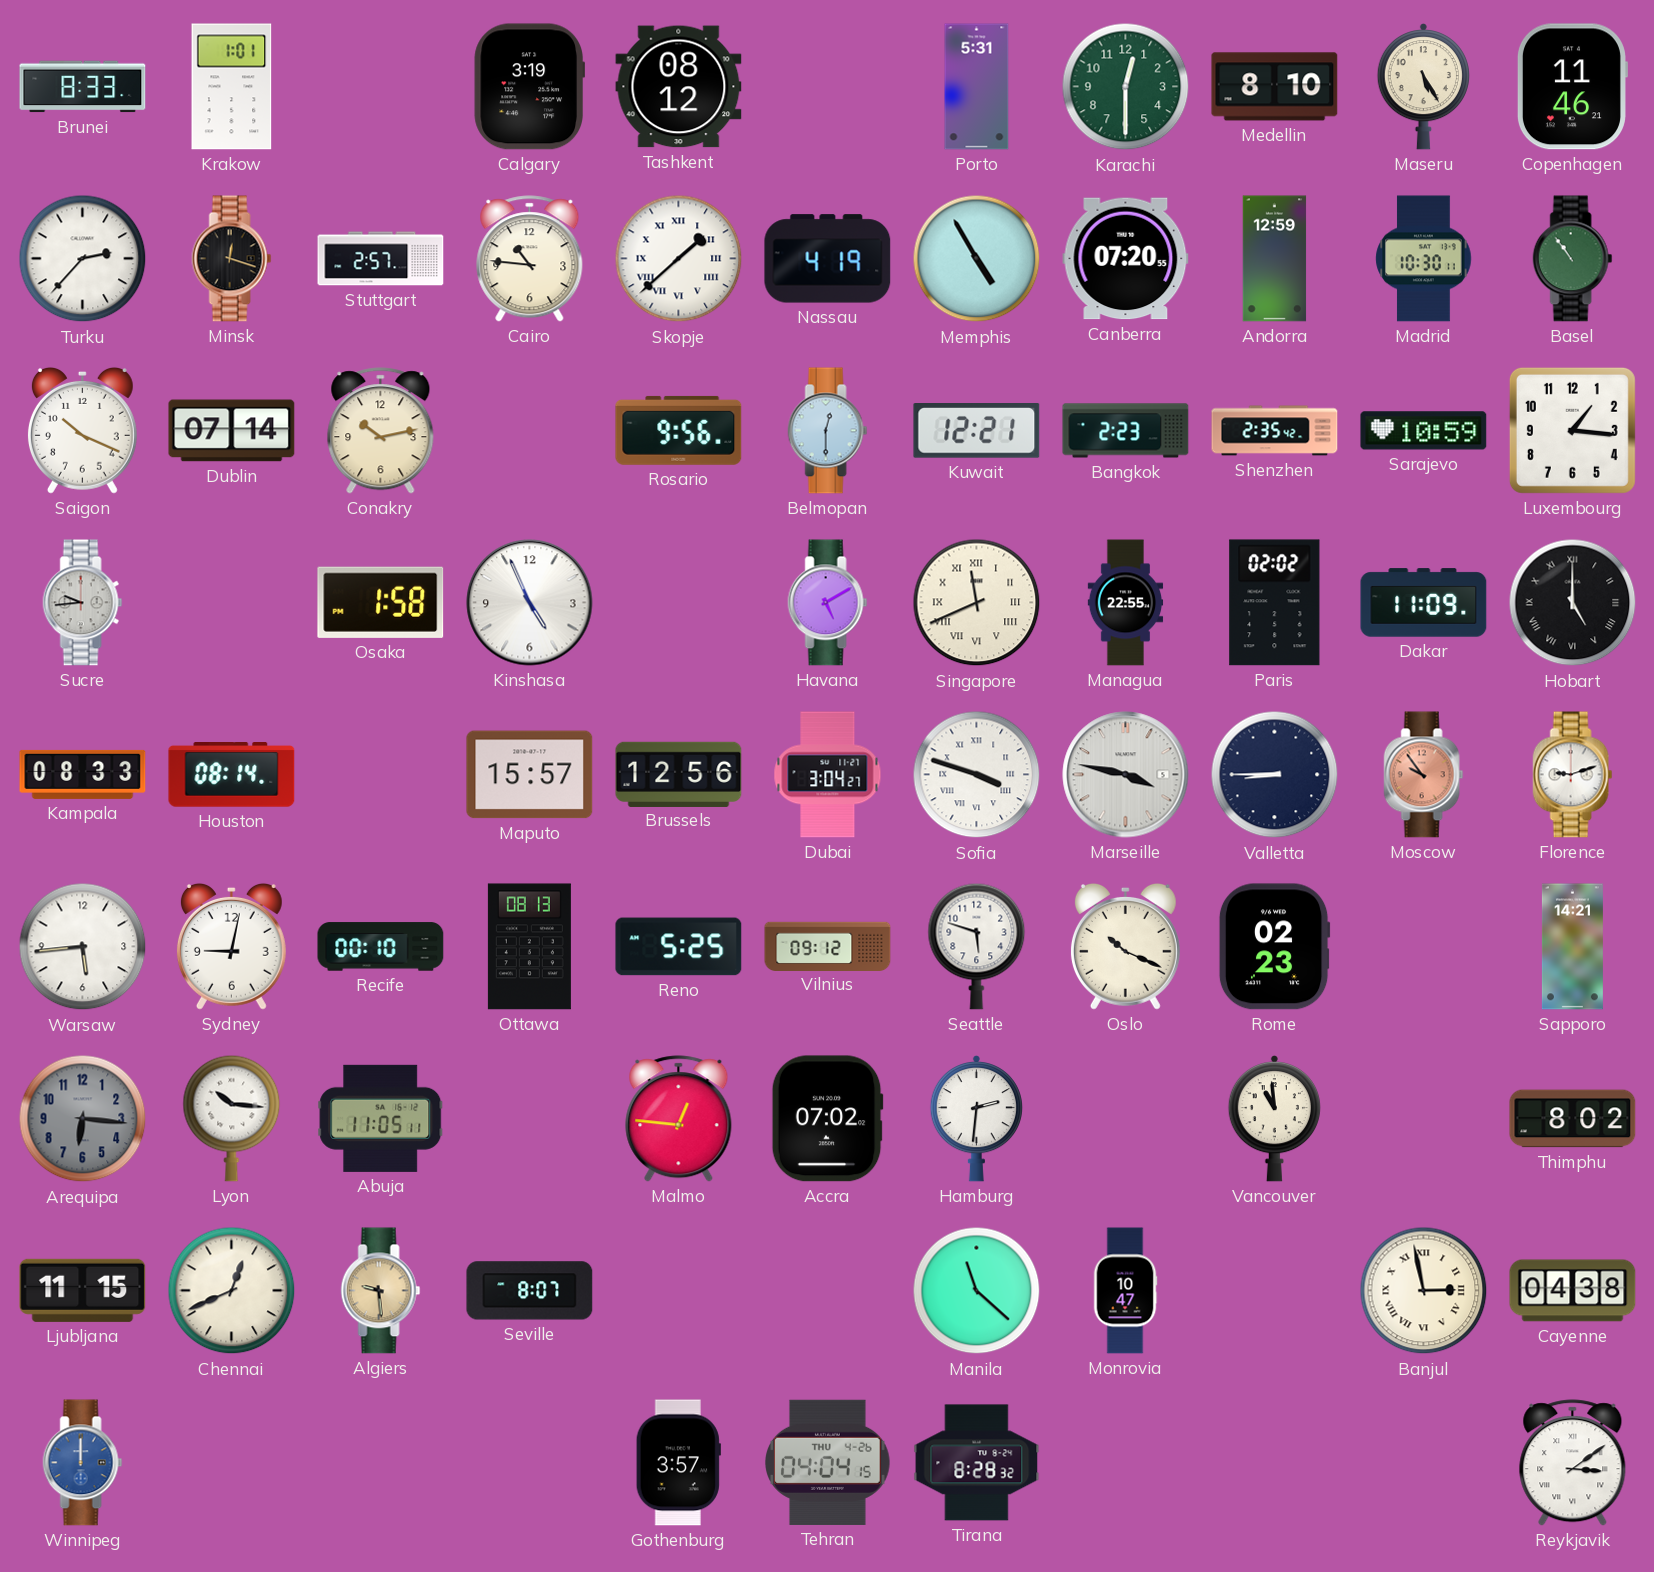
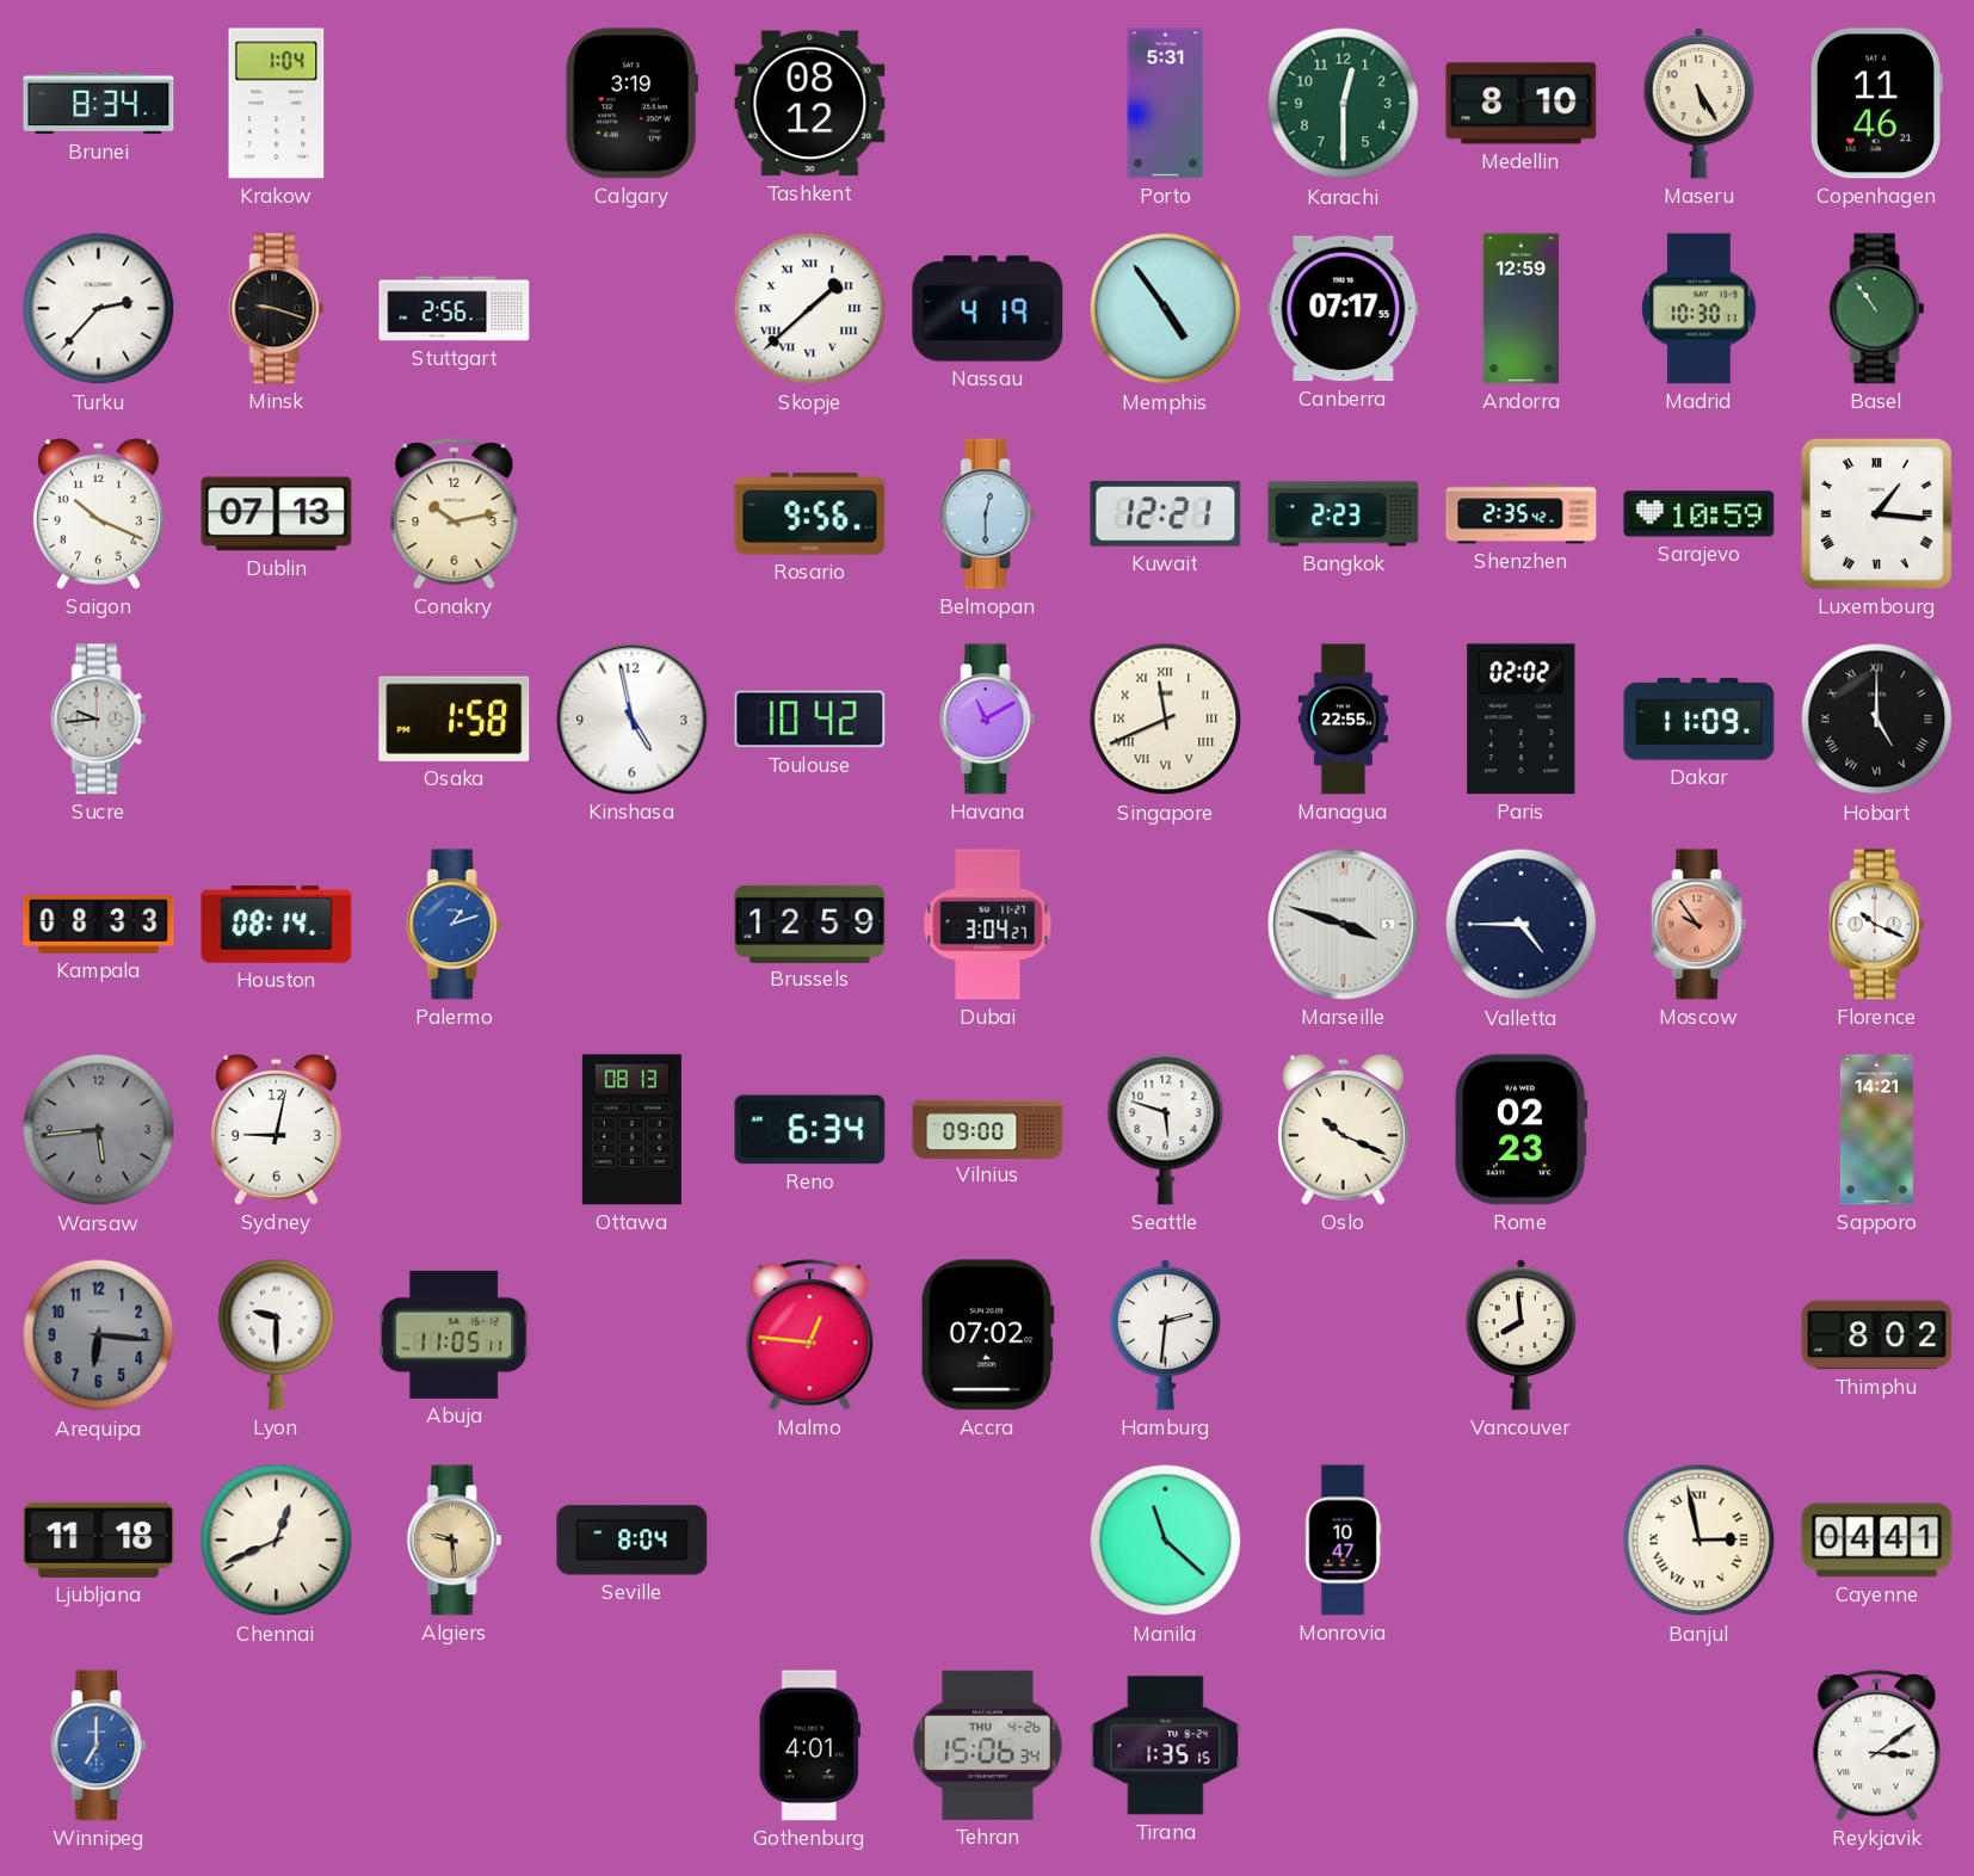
Brunei: 8:33 -> 8:34 (99, 104)
Krakow: 1:01 -> 1:04 (277, 104)
Minsk: 12:18 -> 9:18 (277, 309)
Stuttgart: 2:57 -> 2:56 (455, 309)
Cairo: 10:46 -> none (530, 259)
Memphis: 4:55 -> 4:54 (1166, 309)
Canberra: 07:20 -> 07:17 (1344, 309)
Dublin: 07:14 -> 07:13 (277, 514)
Luxembourg numerals: Arabic -> Roman (1876, 513)
Kinshasa: 4:56 -> 4:58 (633, 720)
Toulouse: none -> 10:42 (810, 720)
Havana: 5:10 -> 11:10 (988, 720)
Palermo: none -> 1:12 (455, 925)
Maputo: 15:57 -> none (530, 775)
Brussels: 12:56 -> 12:59 (810, 924)
Sofia: 3:48 -> none (977, 775)
Marseille: 3:47 -> 3:48 (1344, 925)
Valletta: 8:45 -> 4:45 (1522, 925)
Florence: 9:12 -> 10:19 (1877, 925)
Warsaw dial: white -> grey (99, 1130)
Recife: 00:10 -> none (381, 947)
Reno: 5:25 -> 6:34 (810, 1130)
Vilnius: 09:12 -> 09:00 (988, 1129)
Lyon: 10:16 -> 9:30 (277, 1334)
Vancouver: 10:59 -> 7:59 (1520, 1335)
Ljubljana: 11:15 -> 11:18 (99, 1539)
Seville: 8:07 -> 8:04 (633, 1541)
Cayenne: 04:38 -> 04:41 (1877, 1541)
Winnipeg: 12:00 -> 7:00 (99, 1746)
Gothenburg: 3:57 -> 4:01 (809, 1746)
Tehran: 04:04 -> 15:06 (988, 1745)
Tirana: 8:28 -> 1:35 (1166, 1746)
